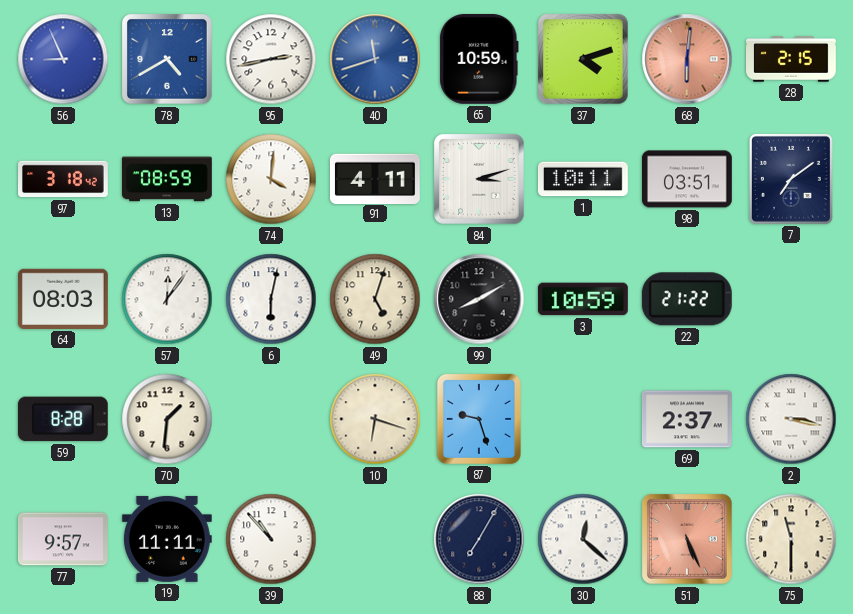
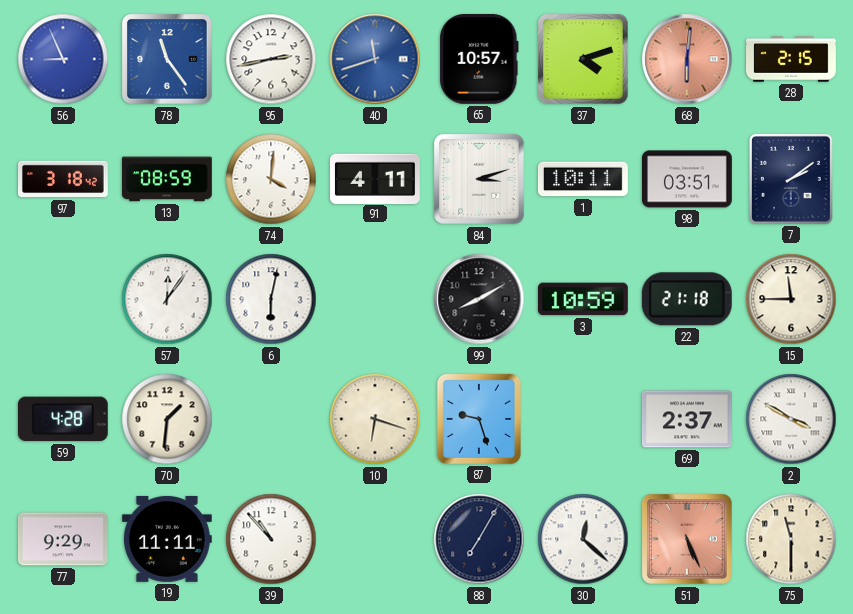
78: 4:40 -> 11:24 (168, 60)
65: 10:59 -> 10:57 (479, 59)
7: 7:09 -> 2:09 (791, 179)
64: 08:03 -> none (63, 299)
49: 5:03 -> none (375, 299)
22: 21:22 -> 21:18 (687, 299)
15: none -> 11:45 (791, 299)
59: 8:28 -> 4:28 (63, 419)
2: 3:17 -> 3:50 (791, 419)
77: 9:57 -> 9:29 (63, 539)
